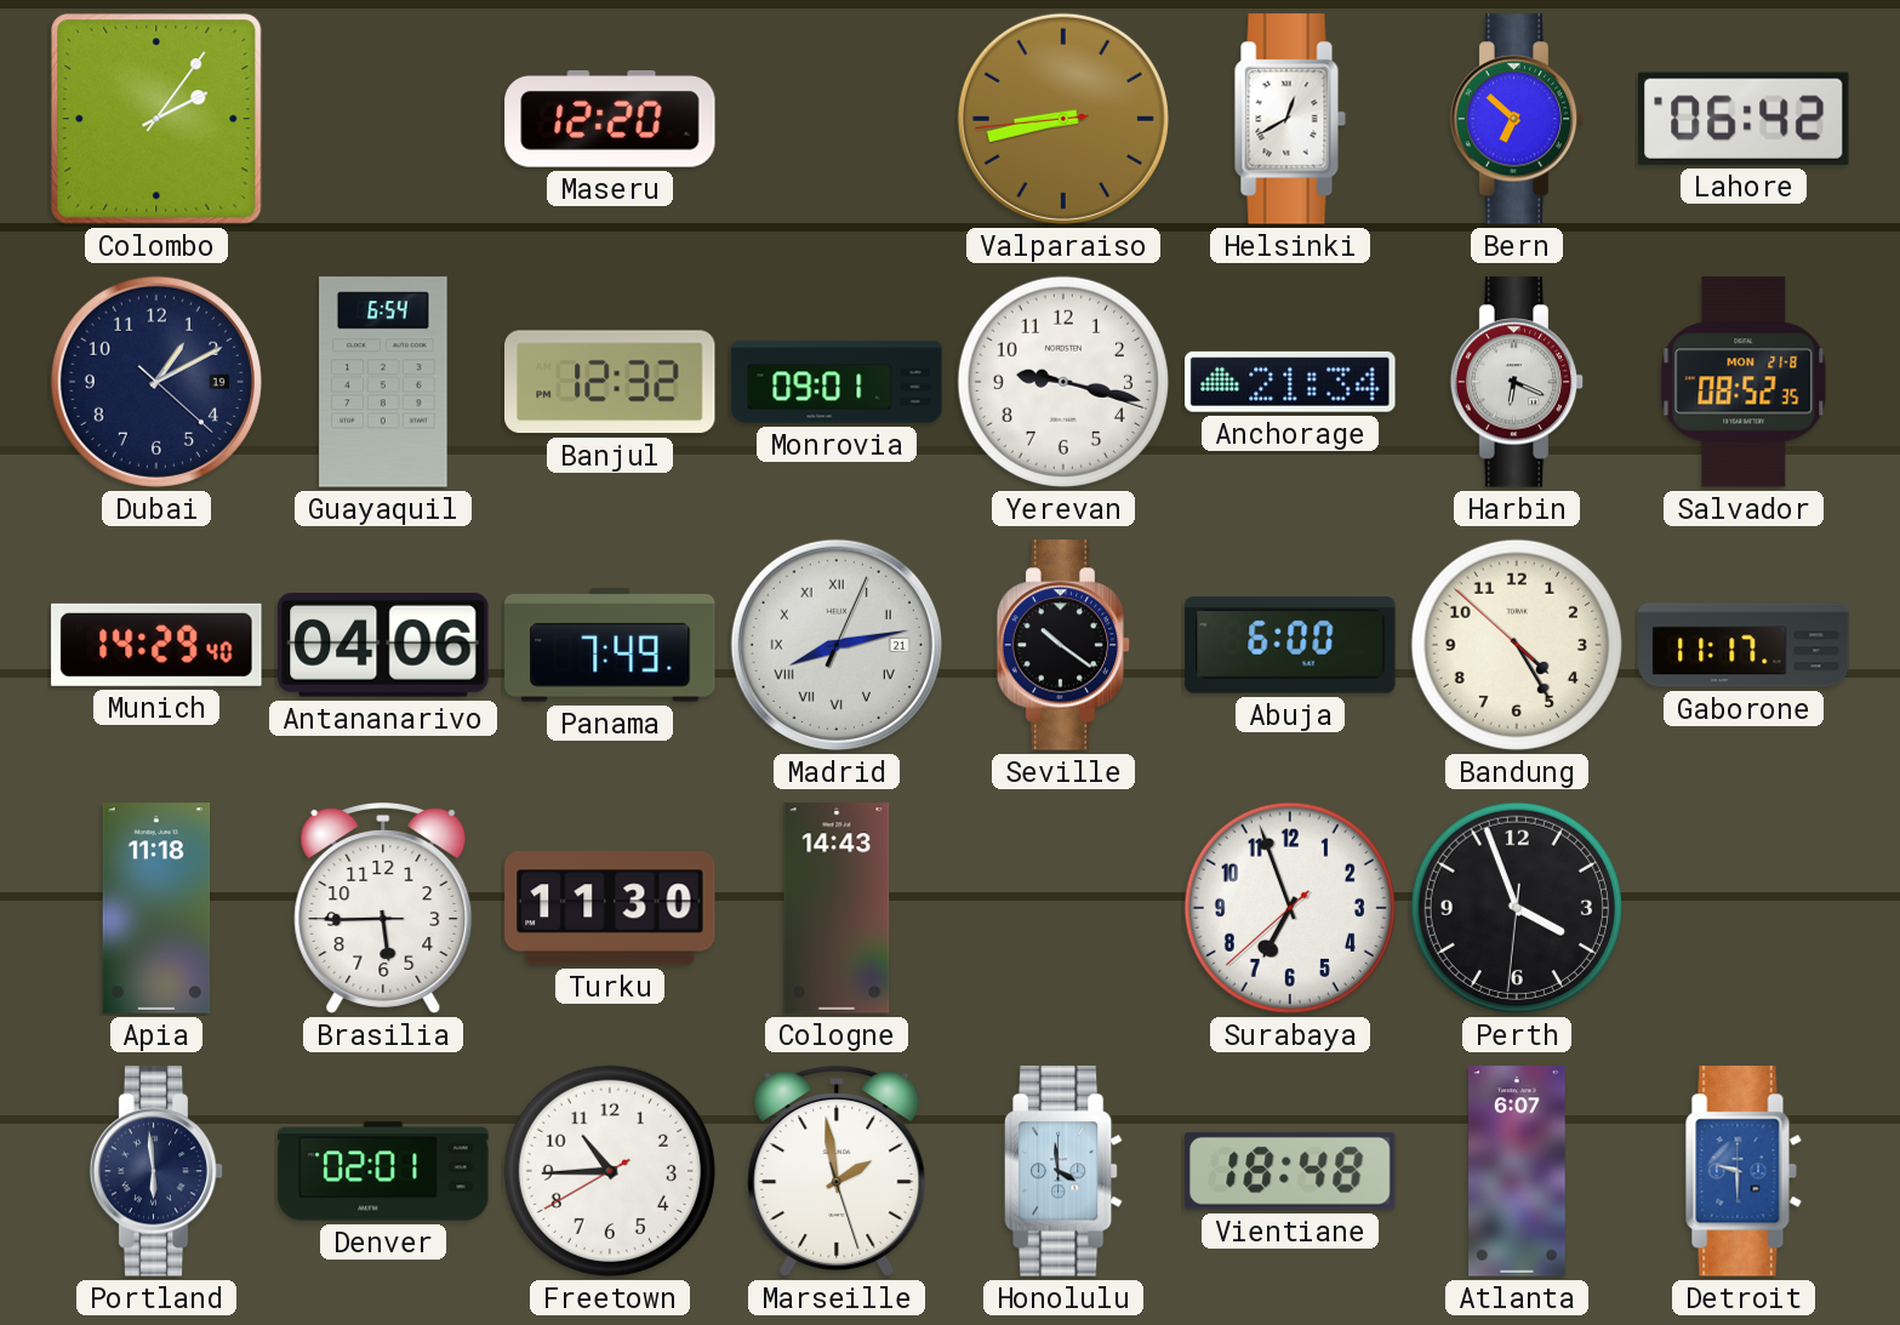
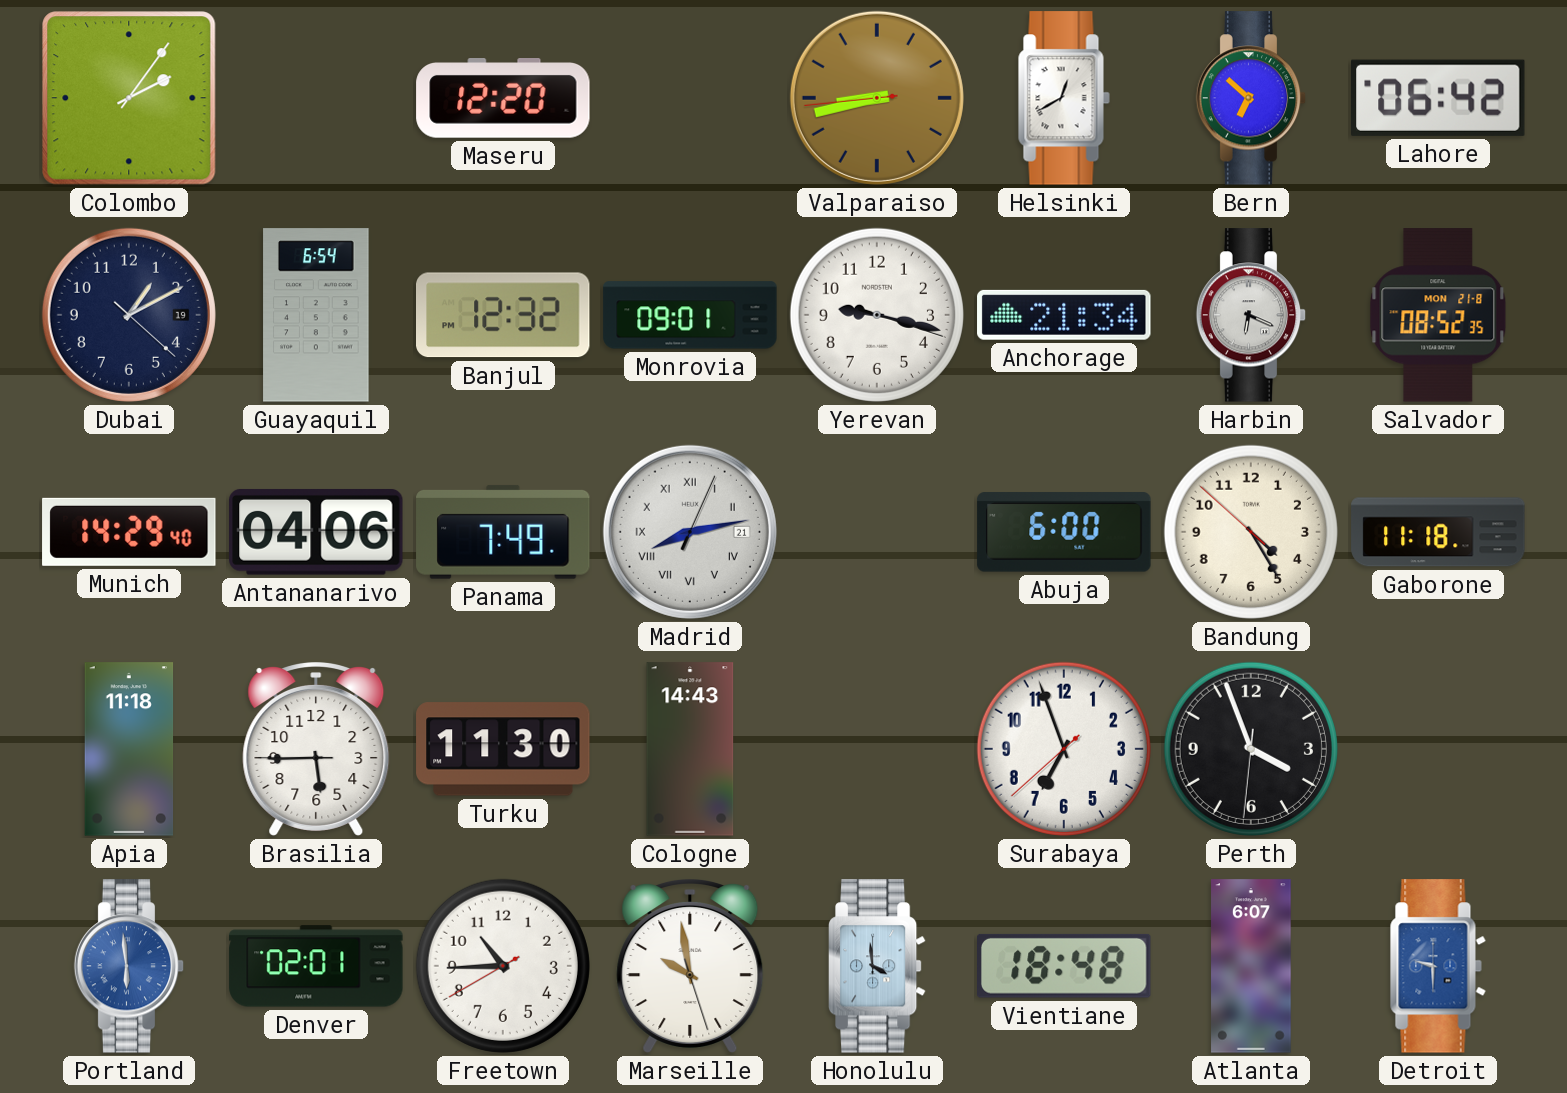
Seville: 10:21 -> none (1063, 645)
Gaborone: 11:17 -> 11:18 (1438, 532)
Portland dial: navy -> blue (129, 966)
Marseille: 1:58 -> 9:58 (690, 967)
